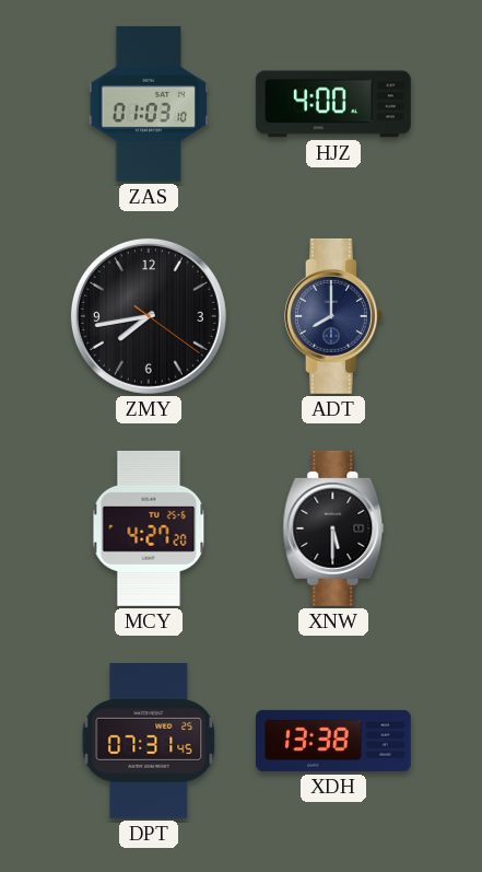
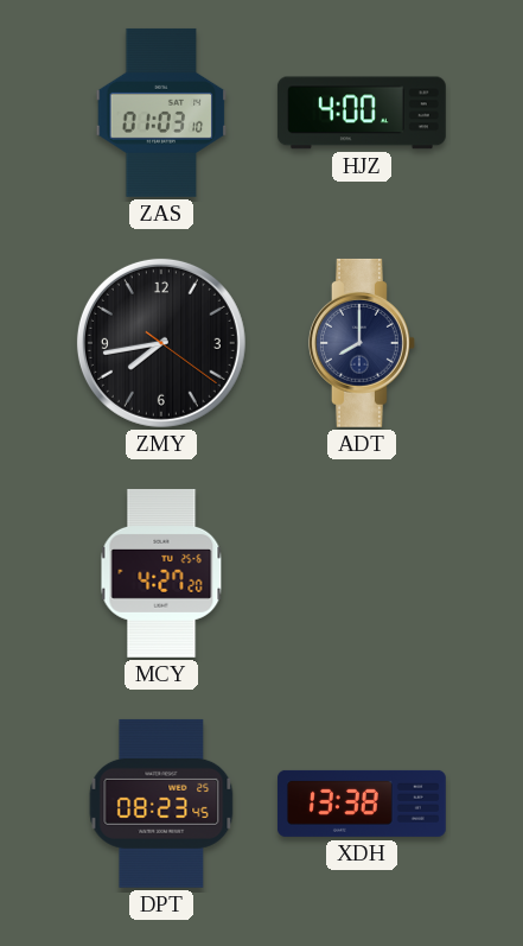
XNW: 5:30 -> none (333, 528)
DPT: 07:31 -> 08:23 (161, 804)
